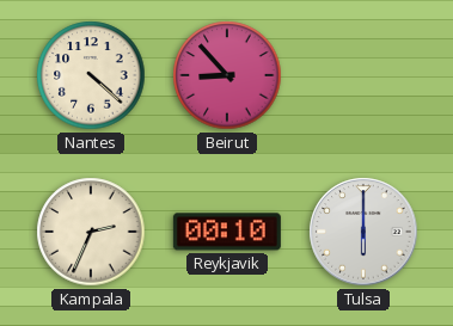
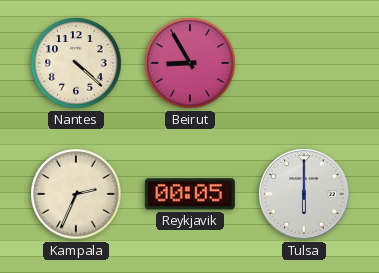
Beirut: 8:53 -> 8:55 (190, 63)
Reykjavik: 00:10 -> 00:05 (190, 194)
